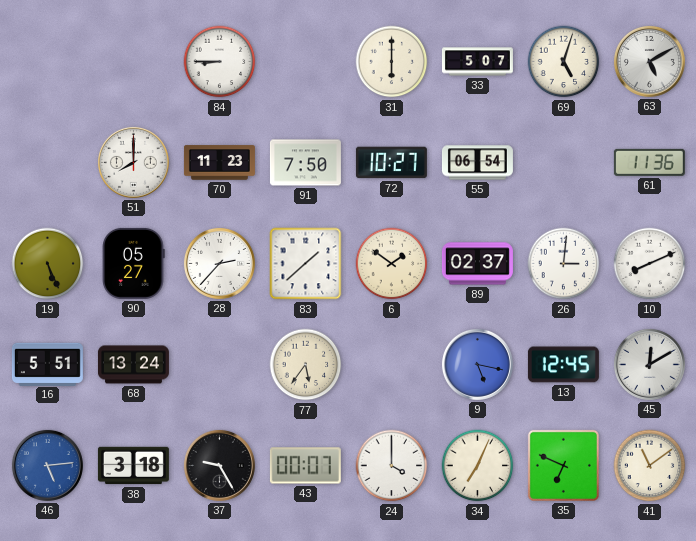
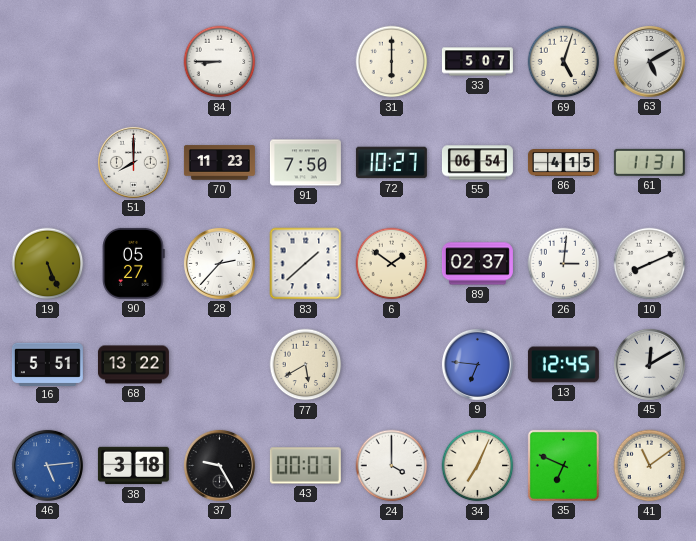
86: none -> 4:15 (563, 163)
61: 11:36 -> 11:31 (649, 162)
68: 13:24 -> 13:22 (133, 365)
77: 5:36 -> 5:40 (306, 365)
9: 5:17 -> 6:46 (477, 364)
